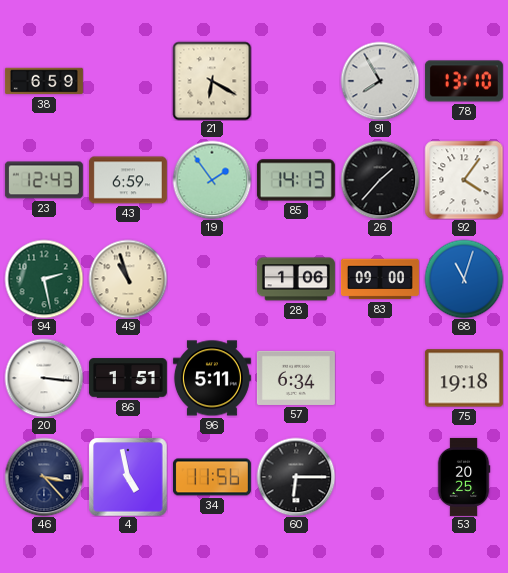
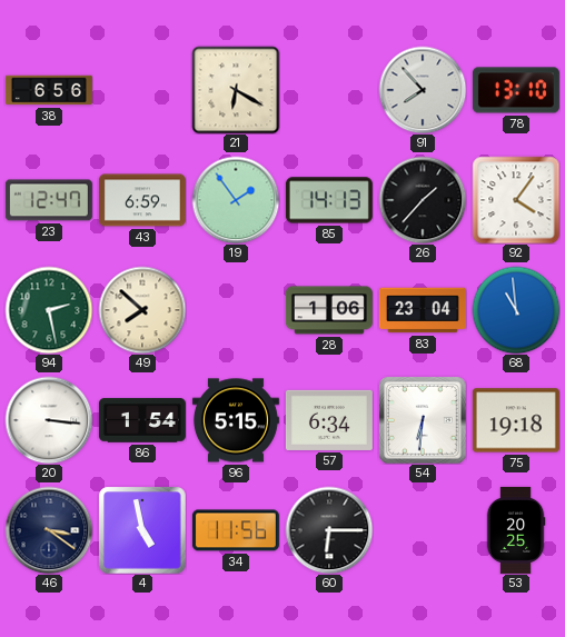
38: 6:59 -> 6:56 (49, 90)
91: 7:55 -> 7:53 (423, 90)
23: 12:43 -> 12:47 (49, 200)
49: 10:57 -> 7:52 (142, 310)
83: 09:00 -> 23:04 (423, 310)
68: 11:03 -> 10:59 (516, 310)
86: 1:51 -> 1:54 (142, 420)
96: 5:11 -> 5:15 (236, 420)
54: none -> 6:31 (423, 420)
46: 3:23 -> 3:21 (49, 530)
